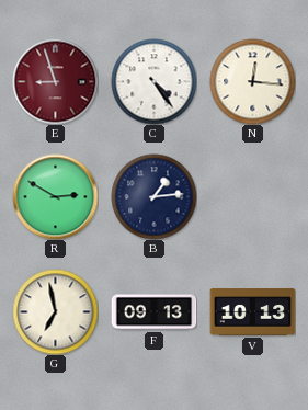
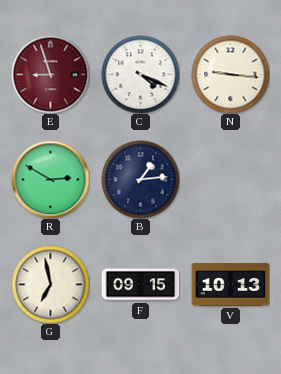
C: 4:24 -> 4:19 (140, 74)
N: 12:16 -> 9:16 (230, 74)
F: 09:13 -> 09:15 (140, 285)
